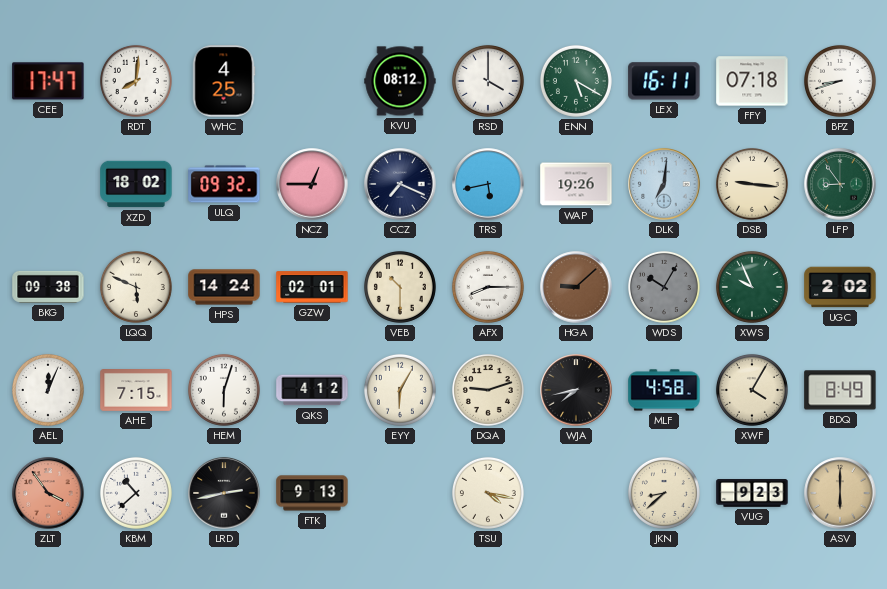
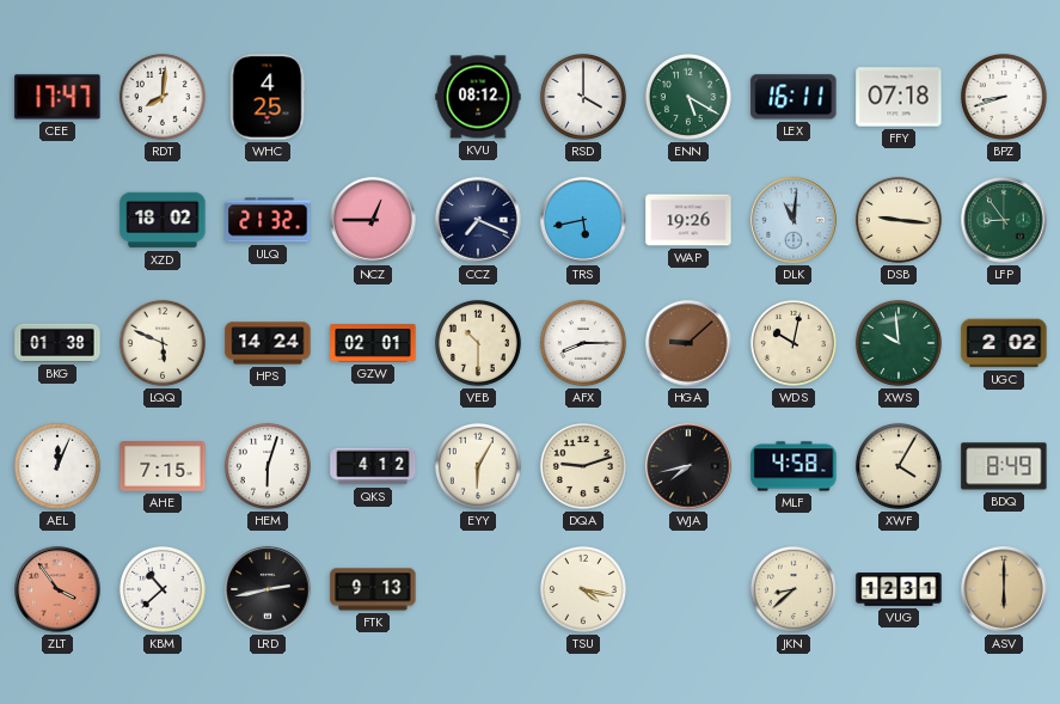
ULQ: 09:32 -> 21:32 (268, 220)
DLK: 7:01 -> 11:01 (794, 220)
BKG: 09:38 -> 01:38 (57, 343)
WDS: 10:05 -> 10:02 (794, 343)
WDS dial: grey -> cream (794, 343)
XWS: 9:56 -> 9:59 (899, 343)
VUG: 9:23 -> 12:31 (899, 589)
